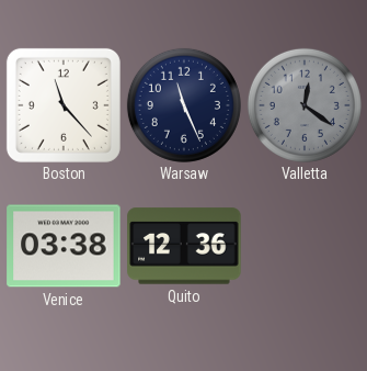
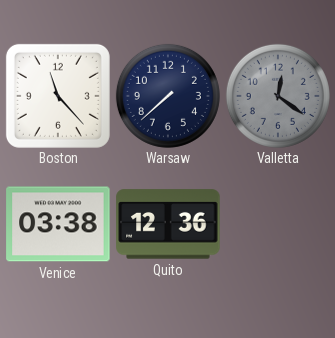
Warsaw: 11:26 -> 7:38 (168, 96)
